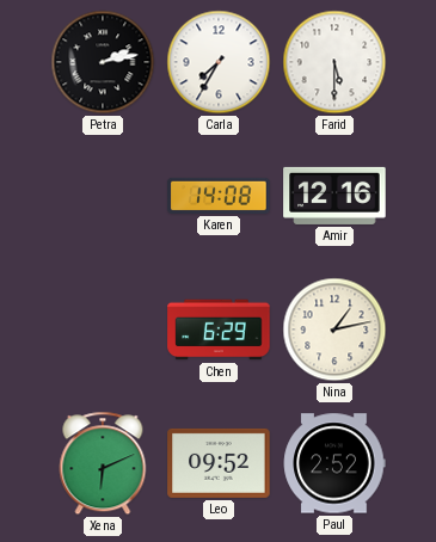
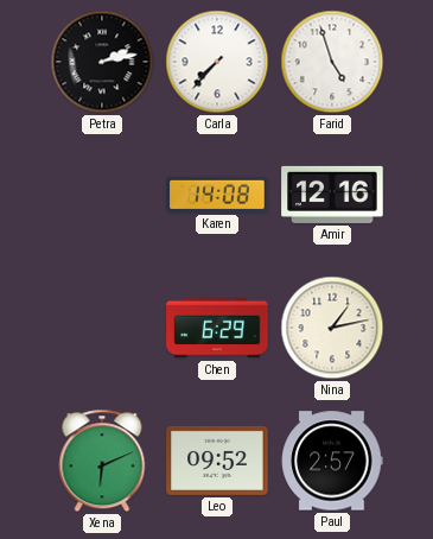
Carla: 7:35 -> 7:37 (217, 62)
Farid: 5:30 -> 4:57 (332, 62)
Paul: 2:52 -> 2:57 (332, 461)
